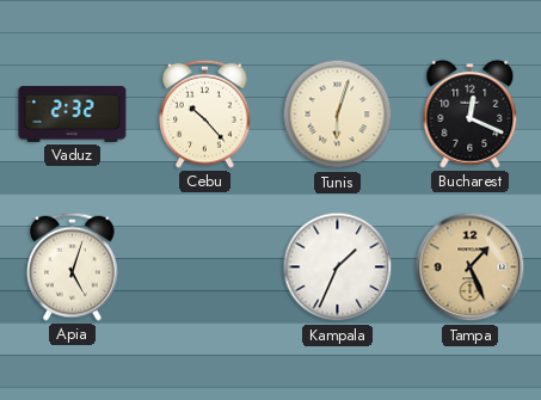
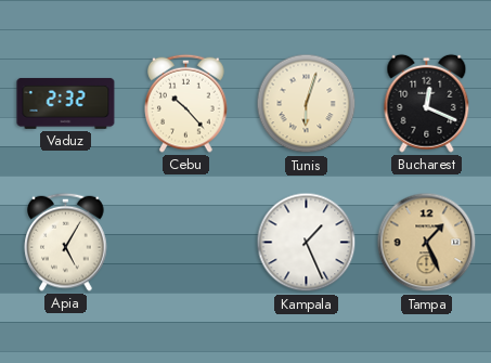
Apia: 5:03 -> 5:05 (66, 242)
Kampala: 1:34 -> 1:26 (307, 243)
